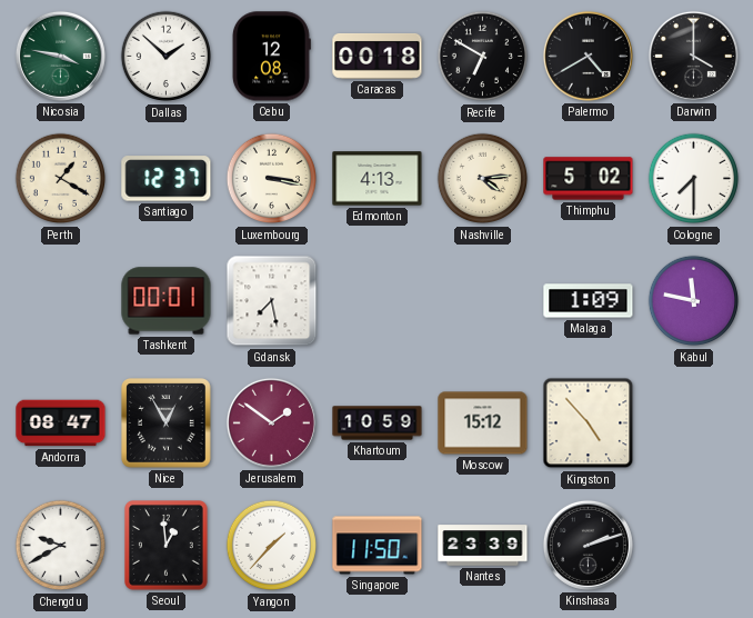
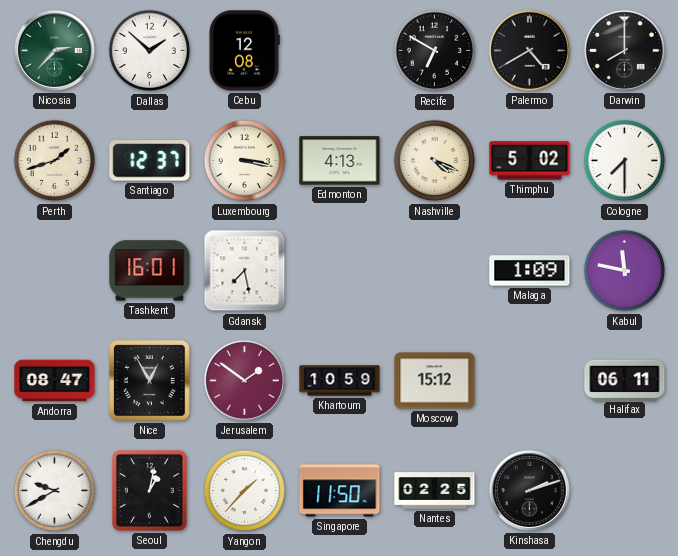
Nicosia: 3:47 -> 2:37 (54, 50)
Caracas: 00:18 -> none (378, 57)
Darwin: 4:00 -> 8:00 (624, 50)
Perth: 1:20 -> 1:42 (55, 161)
Nashville: 4:14 -> 4:19 (435, 161)
Tashkent: 00:01 -> 16:01 (150, 271)
Kingston: 4:53 -> none (589, 423)
Halifax: none -> 06:11 (625, 380)
Seoul: 12:59 -> 1:02 (150, 491)
Nantes: 23:39 -> 02:25 (435, 491)
